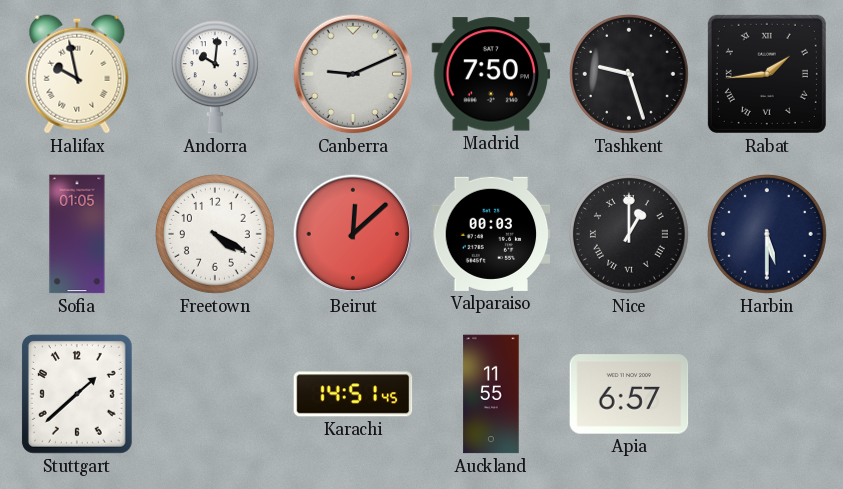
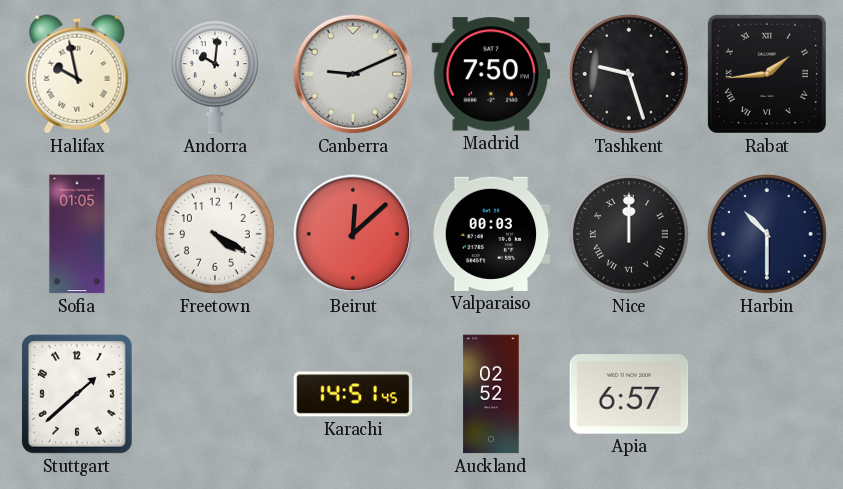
Nice: 1:00 -> 12:00 (629, 234)
Harbin: 5:30 -> 10:30 (767, 234)
Auckland: 11:55 -> 02:52 (491, 394)
